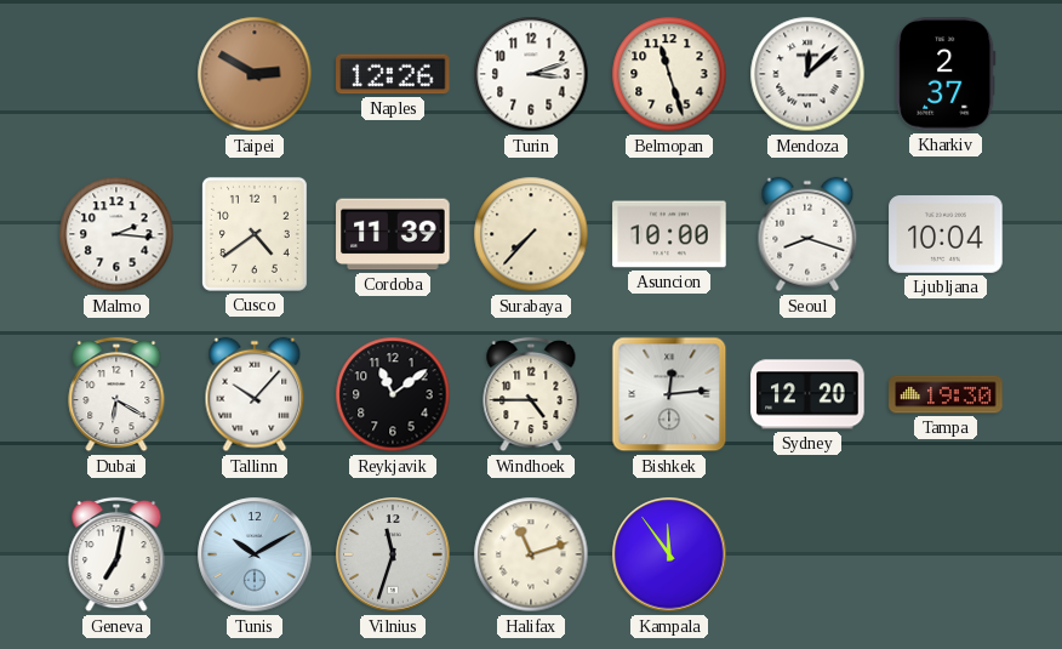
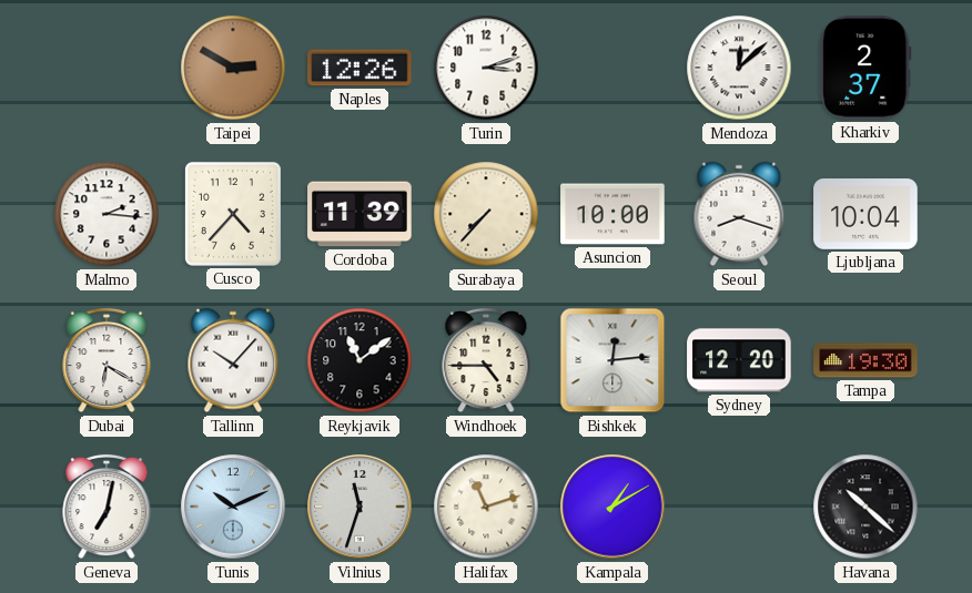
Belmopan: 11:27 -> none (669, 74)
Cusco: 4:39 -> 4:37 (233, 214)
Tunis: 10:10 -> 10:11 (233, 507)
Kampala: 11:54 -> 1:10 (612, 507)
Havana: none -> 10:22 (865, 507)
